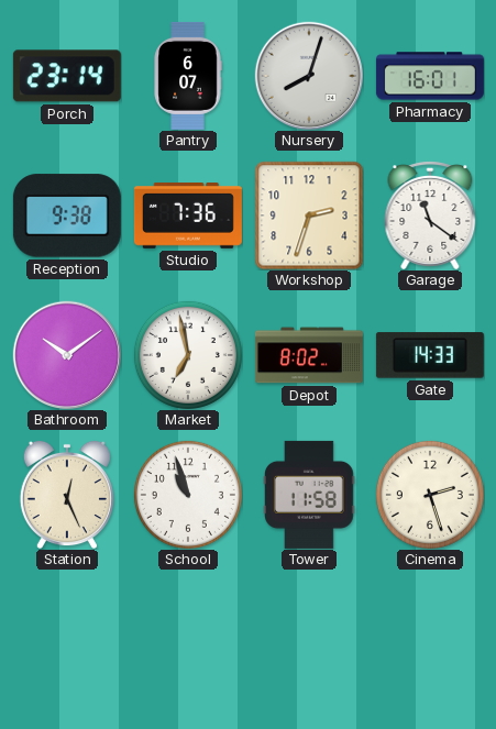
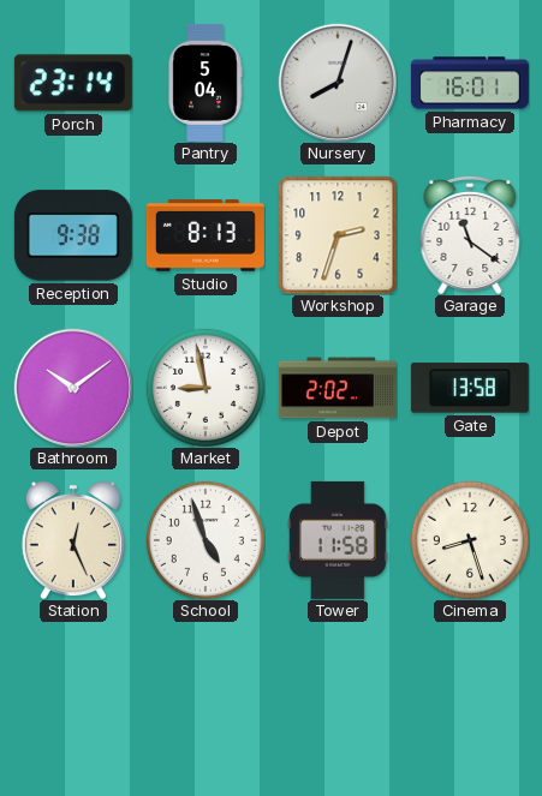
Pantry: 6:07 -> 5:04 (206, 83)
Studio: 7:36 -> 8:13 (206, 237)
Market: 6:58 -> 8:58 (206, 388)
Depot: 8:02 -> 2:02 (338, 388)
Gate: 14:33 -> 13:58 (470, 388)
School: 10:57 -> 4:57 (206, 540)
Cinema: 2:27 -> 8:27 (470, 540)
